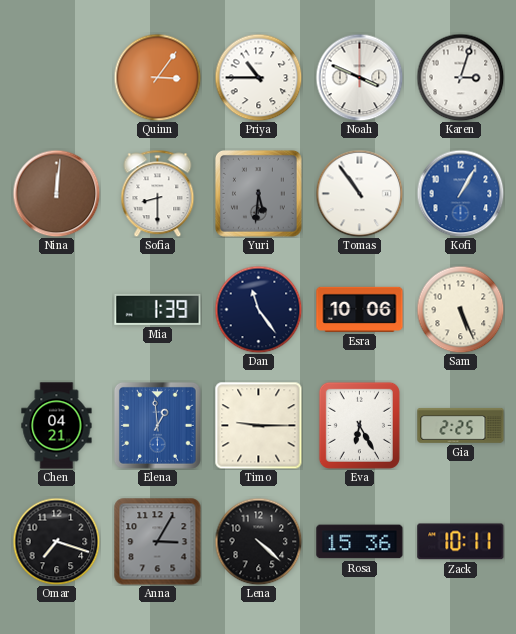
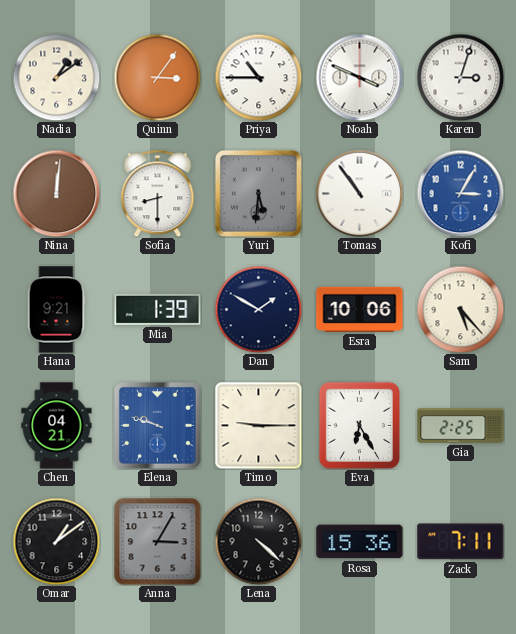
Nadia: none -> 1:09 (56, 77)
Kofi: 1:05 -> 3:05 (460, 193)
Hana: none -> 9:21 (56, 310)
Dan: 11:24 -> 1:50 (258, 309)
Sam: 5:26 -> 5:23 (460, 309)
Elena: 12:59 -> 9:48 (157, 425)
Omar: 7:18 -> 1:09 (56, 541)
Zack: 10:11 -> 7:11 (461, 542)
